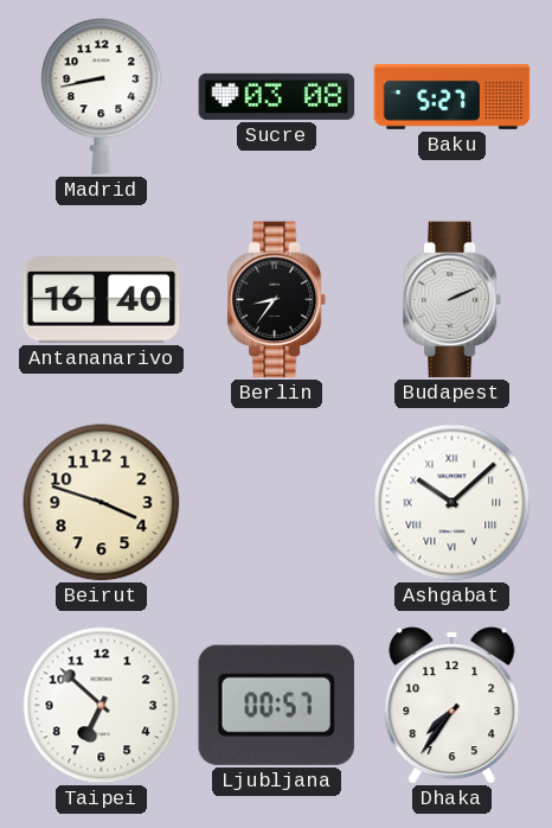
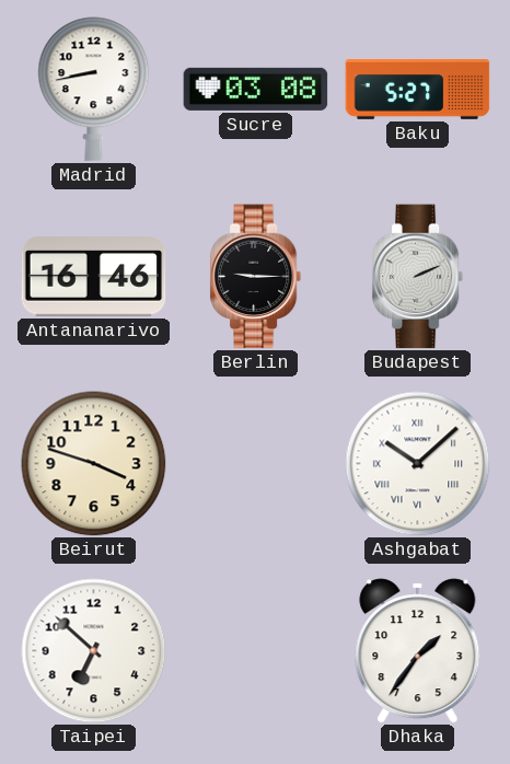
Antananarivo: 16:40 -> 16:46 (94, 277)
Berlin: 8:36 -> 9:15 (256, 277)
Ljubljana: 00:57 -> none (276, 705)
Dhaka: 7:36 -> 1:36 (418, 651)
